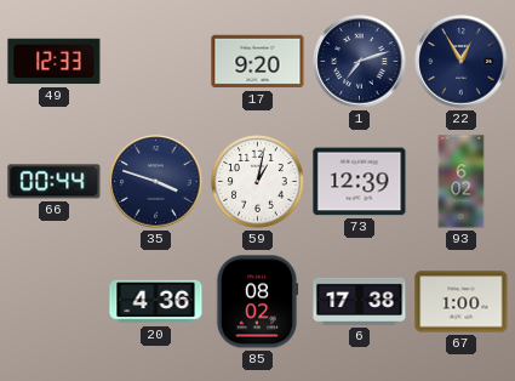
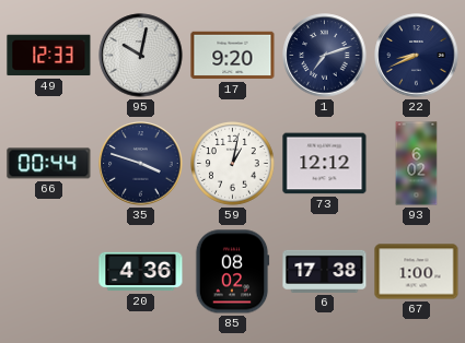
95: none -> 10:02 (141, 56)
22: 12:55 -> 8:41 (417, 56)
73: 12:39 -> 12:12 (325, 164)
